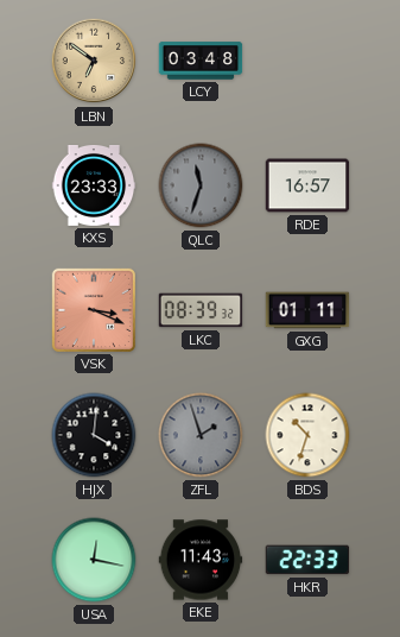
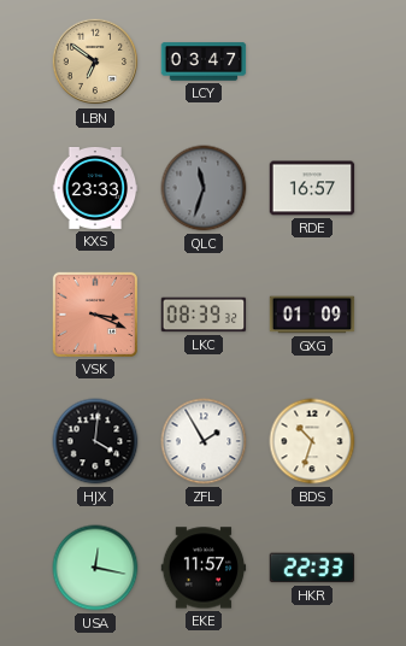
LCY: 03:48 -> 03:47 (204, 61)
GXG: 01:11 -> 01:09 (312, 315)
ZFL: 1:57 -> 1:55 (204, 441)
ZFL dial: grey -> white (204, 441)
EKE: 11:43 -> 11:57 (204, 568)
